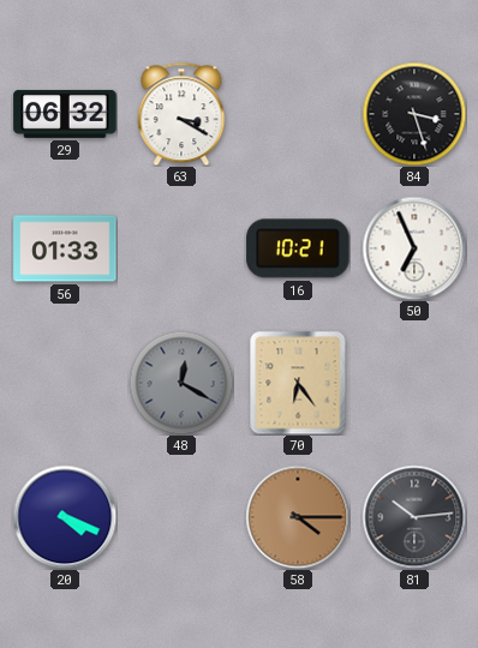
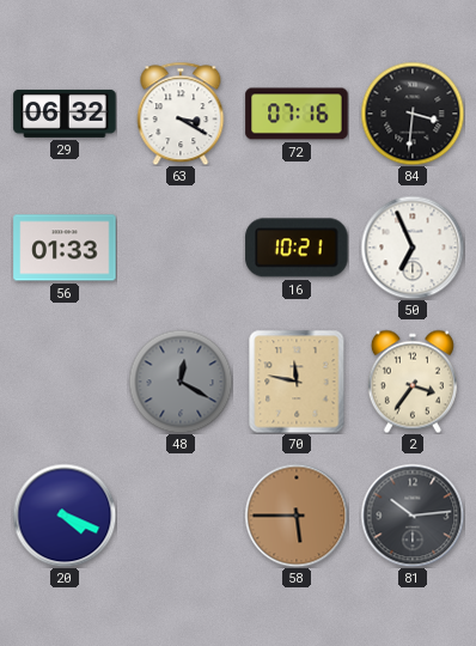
72: none -> 07:16 (297, 114)
84: 3:27 -> 3:31 (413, 114)
70: 6:24 -> 11:47 (297, 382)
2: none -> 3:36 (413, 382)
58: 4:15 -> 5:45 (297, 516)
